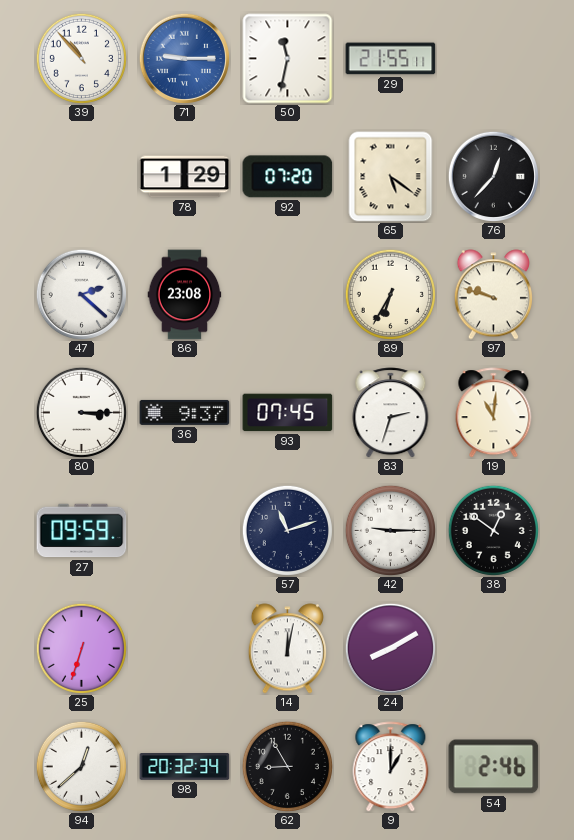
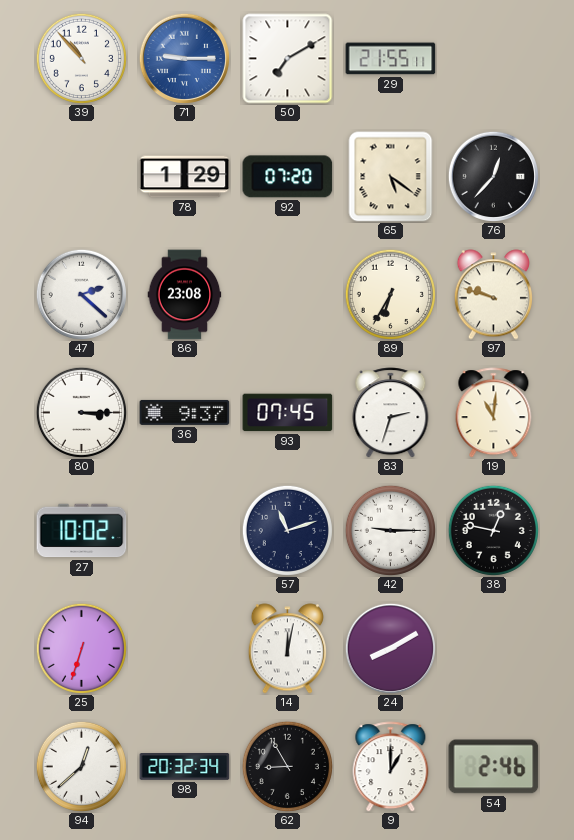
50: 11:32 -> 7:10 (288, 59)
27: 09:59 -> 10:02 (82, 531)
38: 12:51 -> 12:47 (493, 530)
